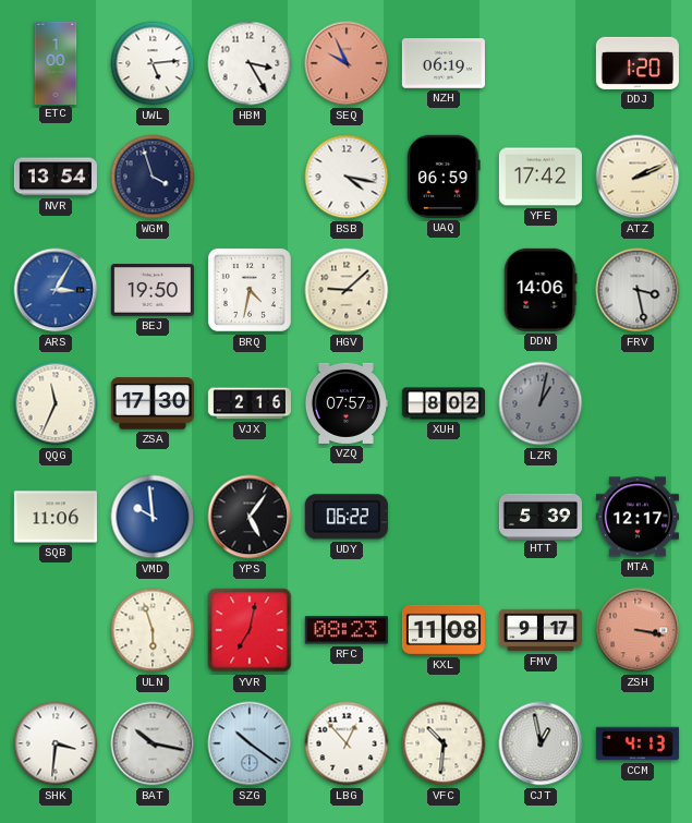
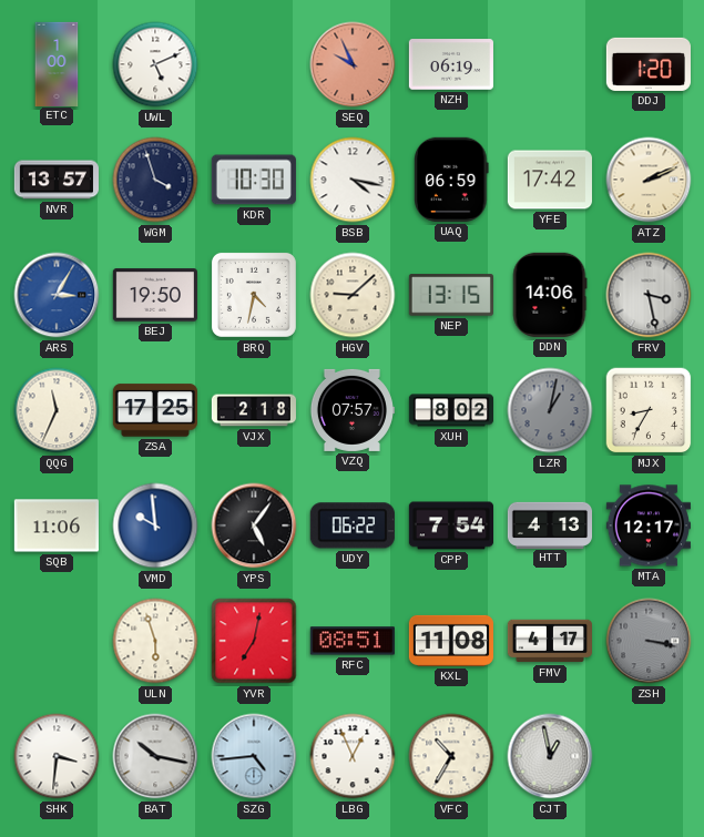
UWL: 5:14 -> 5:11 (155, 64)
HBM: 3:25 -> none (250, 63)
NVR: 13:54 -> 13:57 (57, 180)
KDR: none -> 10:30 (254, 180)
NEP: none -> 13:15 (451, 295)
ZSA: 17:30 -> 17:25 (155, 410)
VJX: 2:16 -> 2:18 (254, 410)
MJX: none -> 8:35 (649, 410)
CPP: none -> 7:54 (450, 525)
HTT: 5:39 -> 4:13 (549, 524)
RFC: 08:23 -> 08:51 (353, 641)
FMV: 9:17 -> 4:17 (549, 641)
ZSH dial: salmon -> grey (649, 641)
SZG: 10:21 -> 4:44 (254, 756)
LBG: 12:53 -> 12:56 (353, 756)
VFC: 10:31 -> 10:35 (451, 756)
CCM: 4:13 -> none (636, 743)
